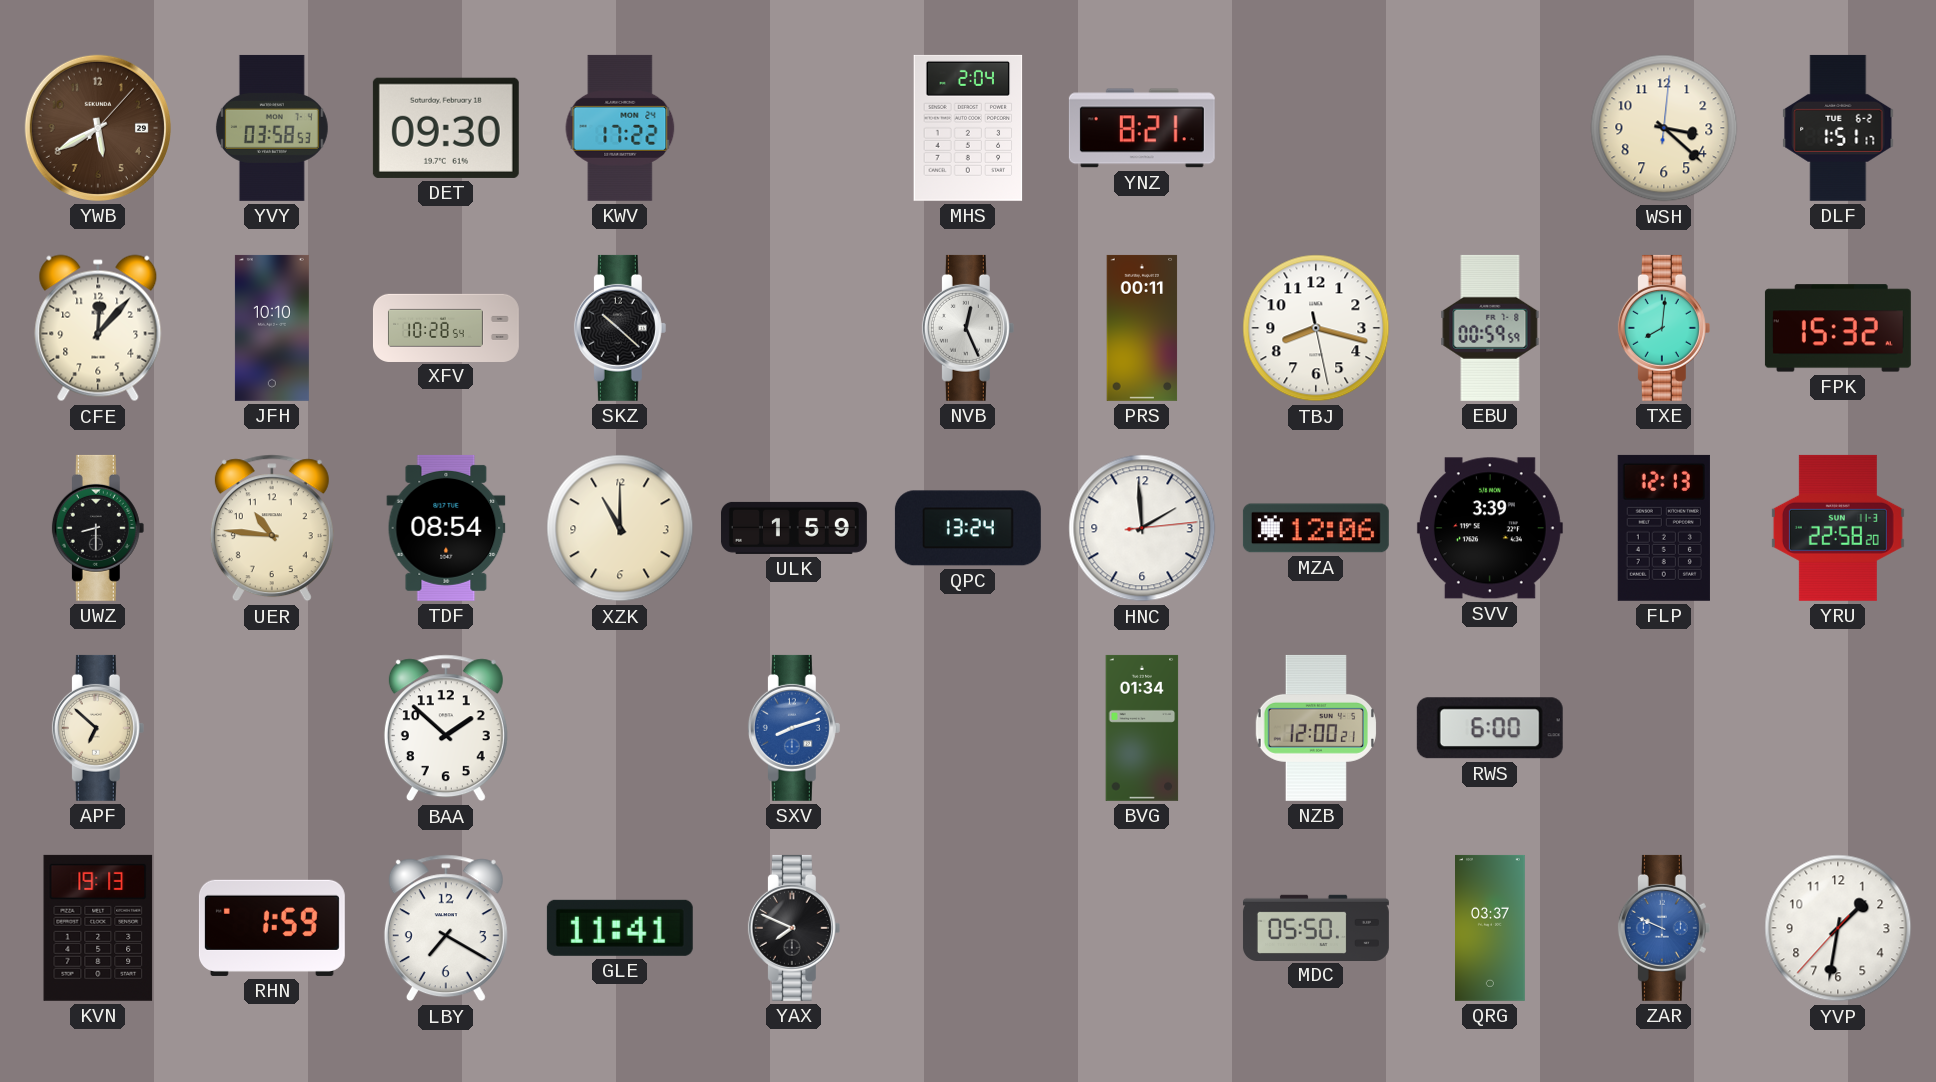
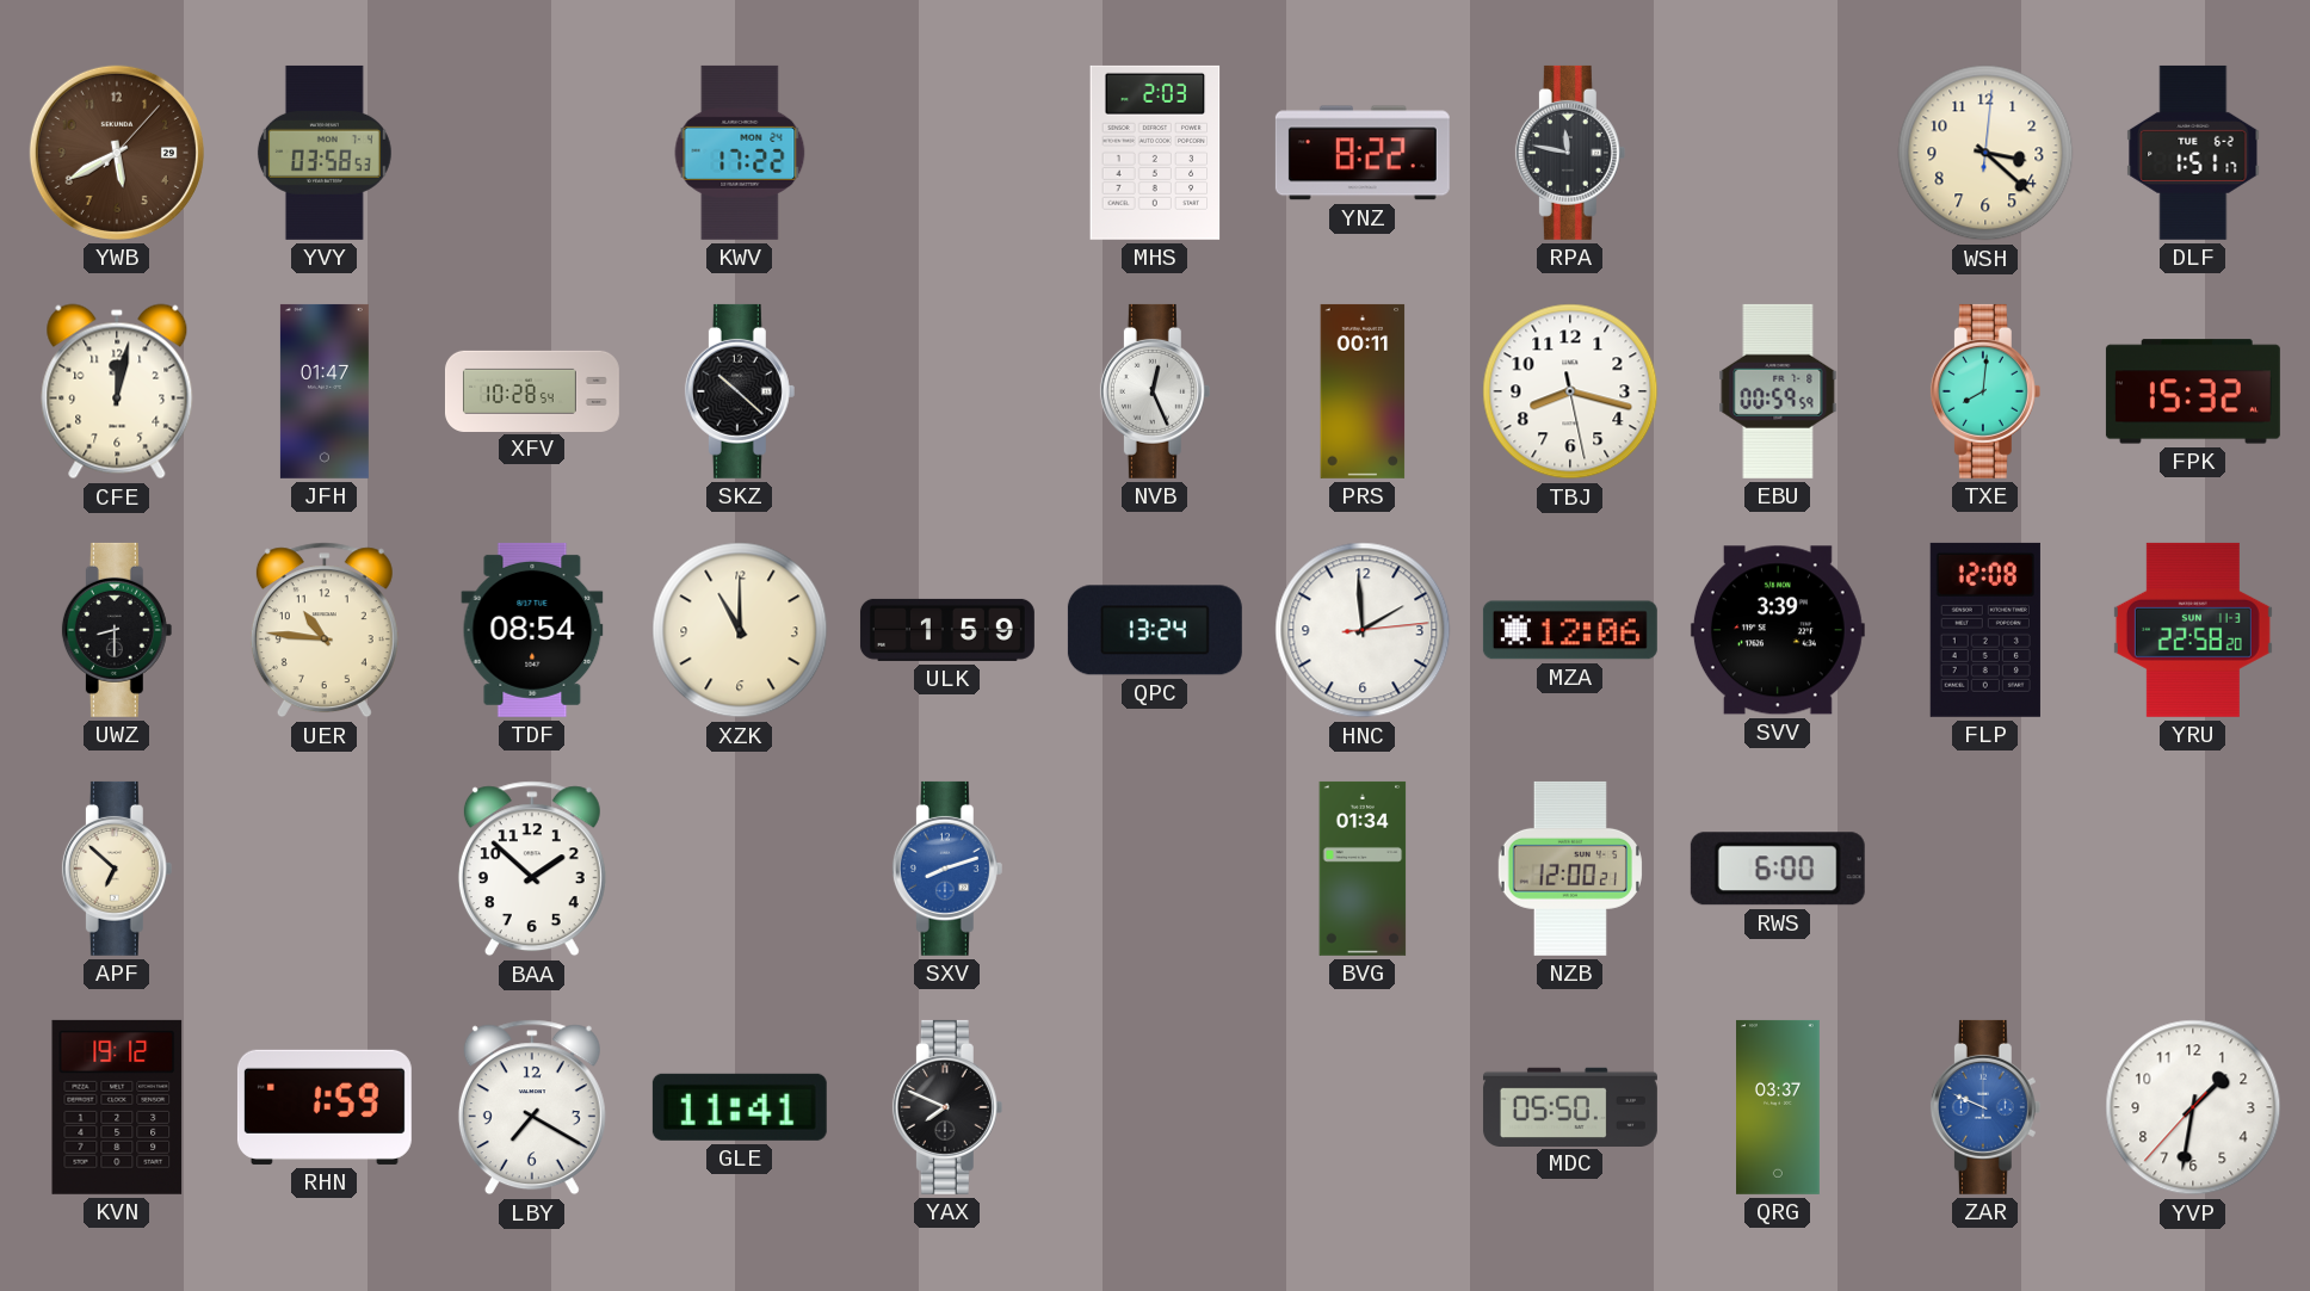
DET: 09:30 -> none (446, 128)
MHS: 2:04 -> 2:03 (1155, 153)
YNZ: 8:21 -> 8:22 (1363, 153)
RPA: none -> 11:47 (1570, 153)
CFE: 12:07 -> 12:02 (117, 391)
JFH: 10:10 -> 01:47 (325, 391)
FLP: 12:13 -> 12:08 (1985, 630)
KVN: 19:13 -> 19:12 (117, 1107)
